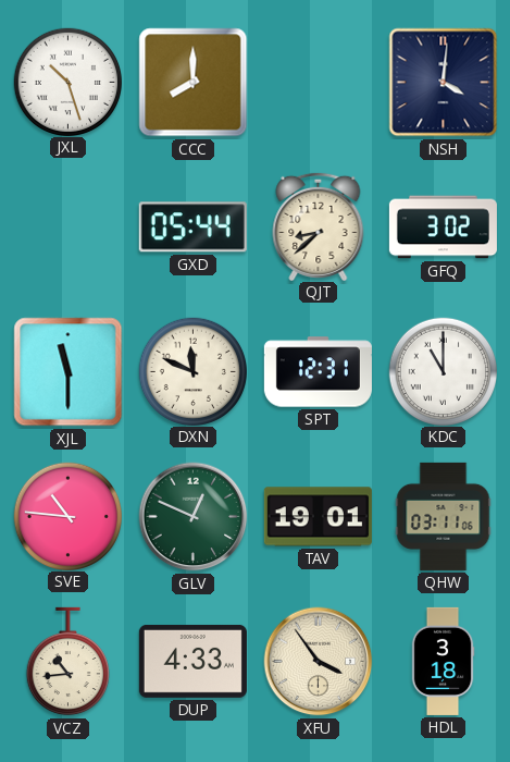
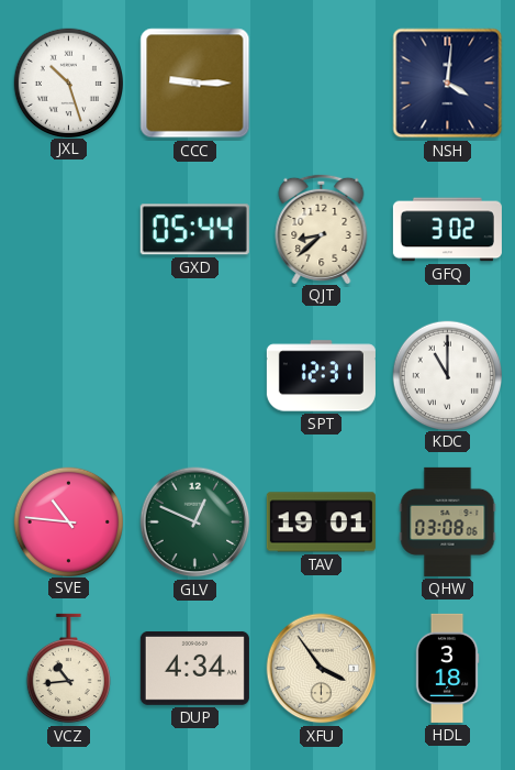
CCC: 8:00 -> 9:15 (195, 84)
XJL: 11:30 -> none (69, 372)
DXN: 11:49 -> none (192, 371)
QHW: 03:11 -> 03:08 (448, 521)
DUP: 4:33 -> 4:34 (194, 668)
